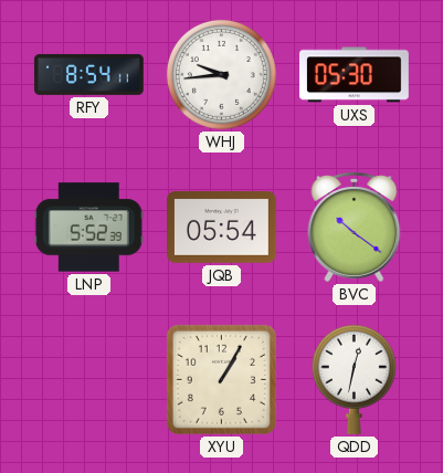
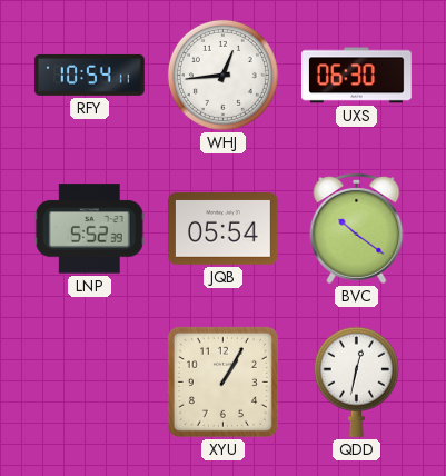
RFY: 8:54 -> 10:54 (90, 75)
WHJ: 9:44 -> 12:44 (222, 75)
UXS: 05:30 -> 06:30 (357, 76)
